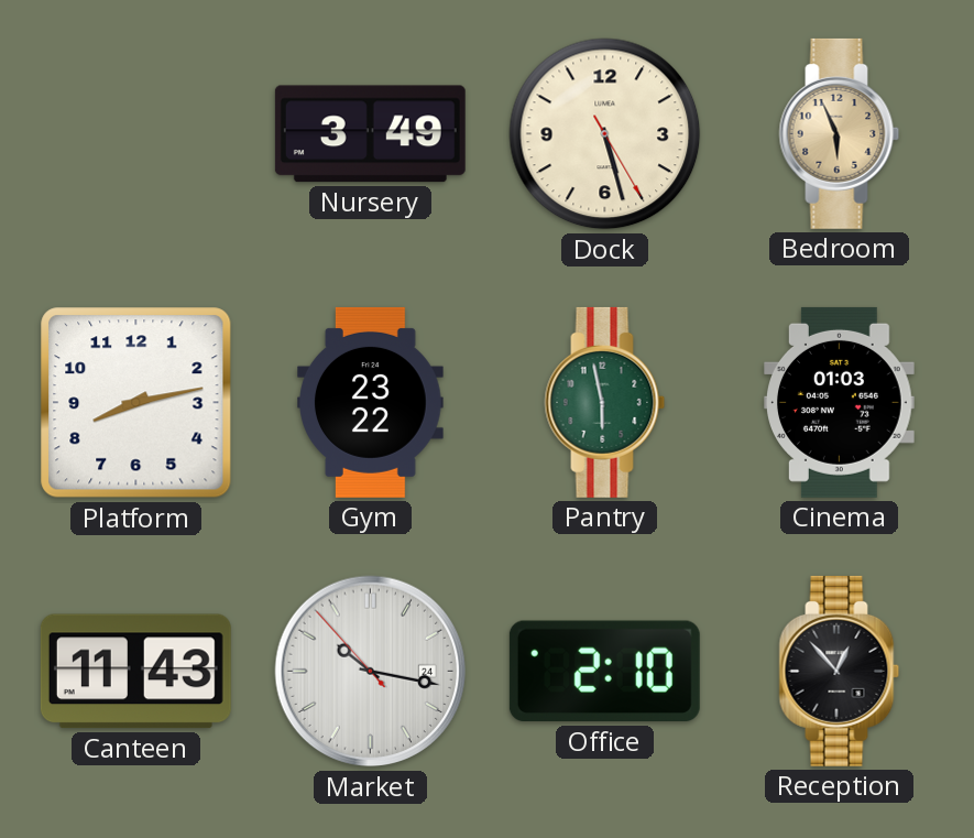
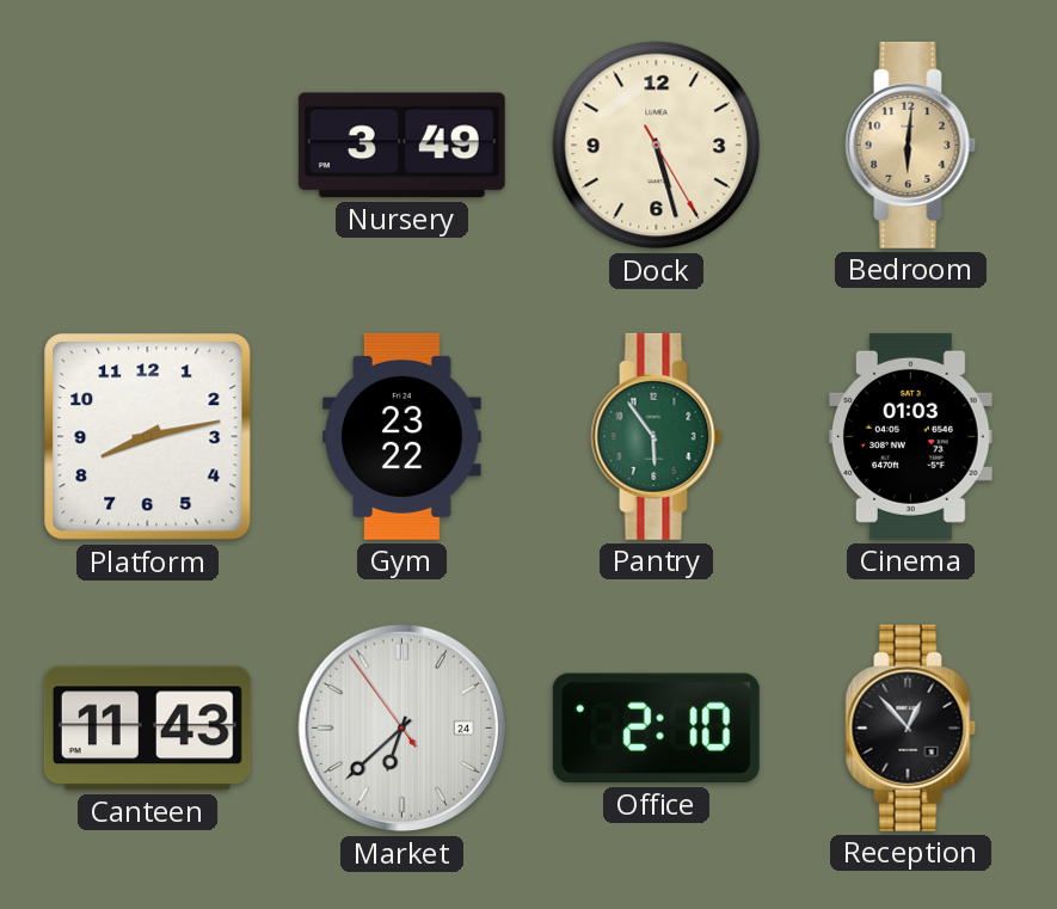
Bedroom: 5:56 -> 6:01 (911, 145)
Pantry: 5:58 -> 5:54 (657, 436)
Market: 10:16 -> 6:37 (402, 729)
